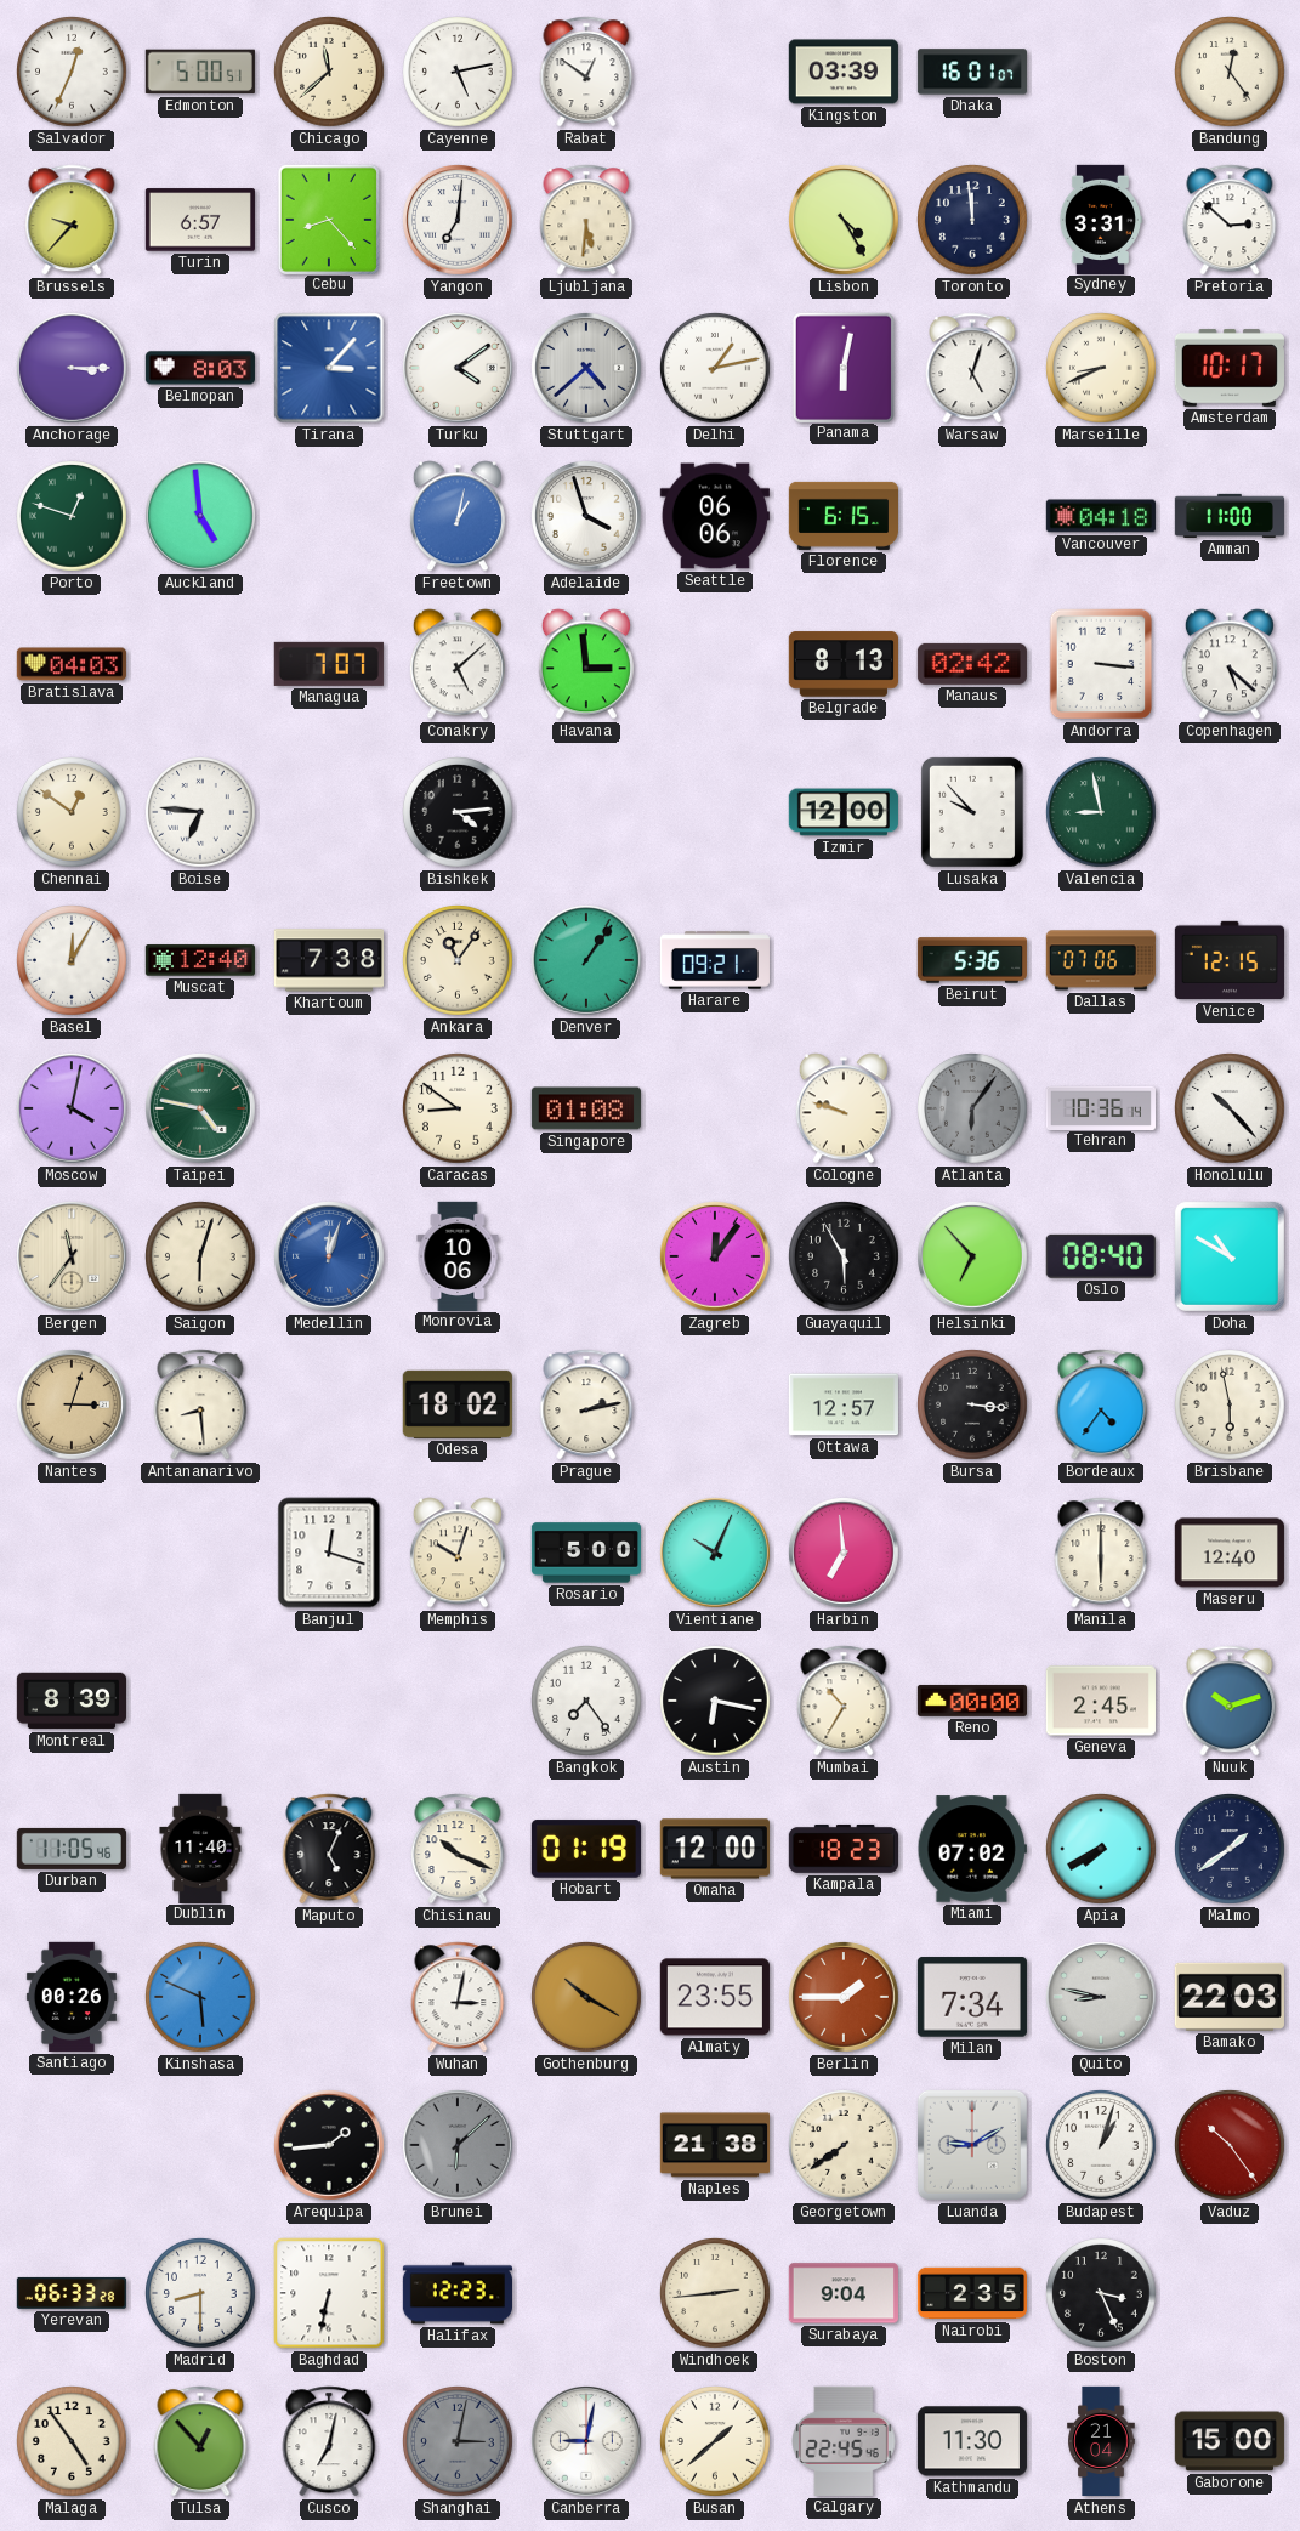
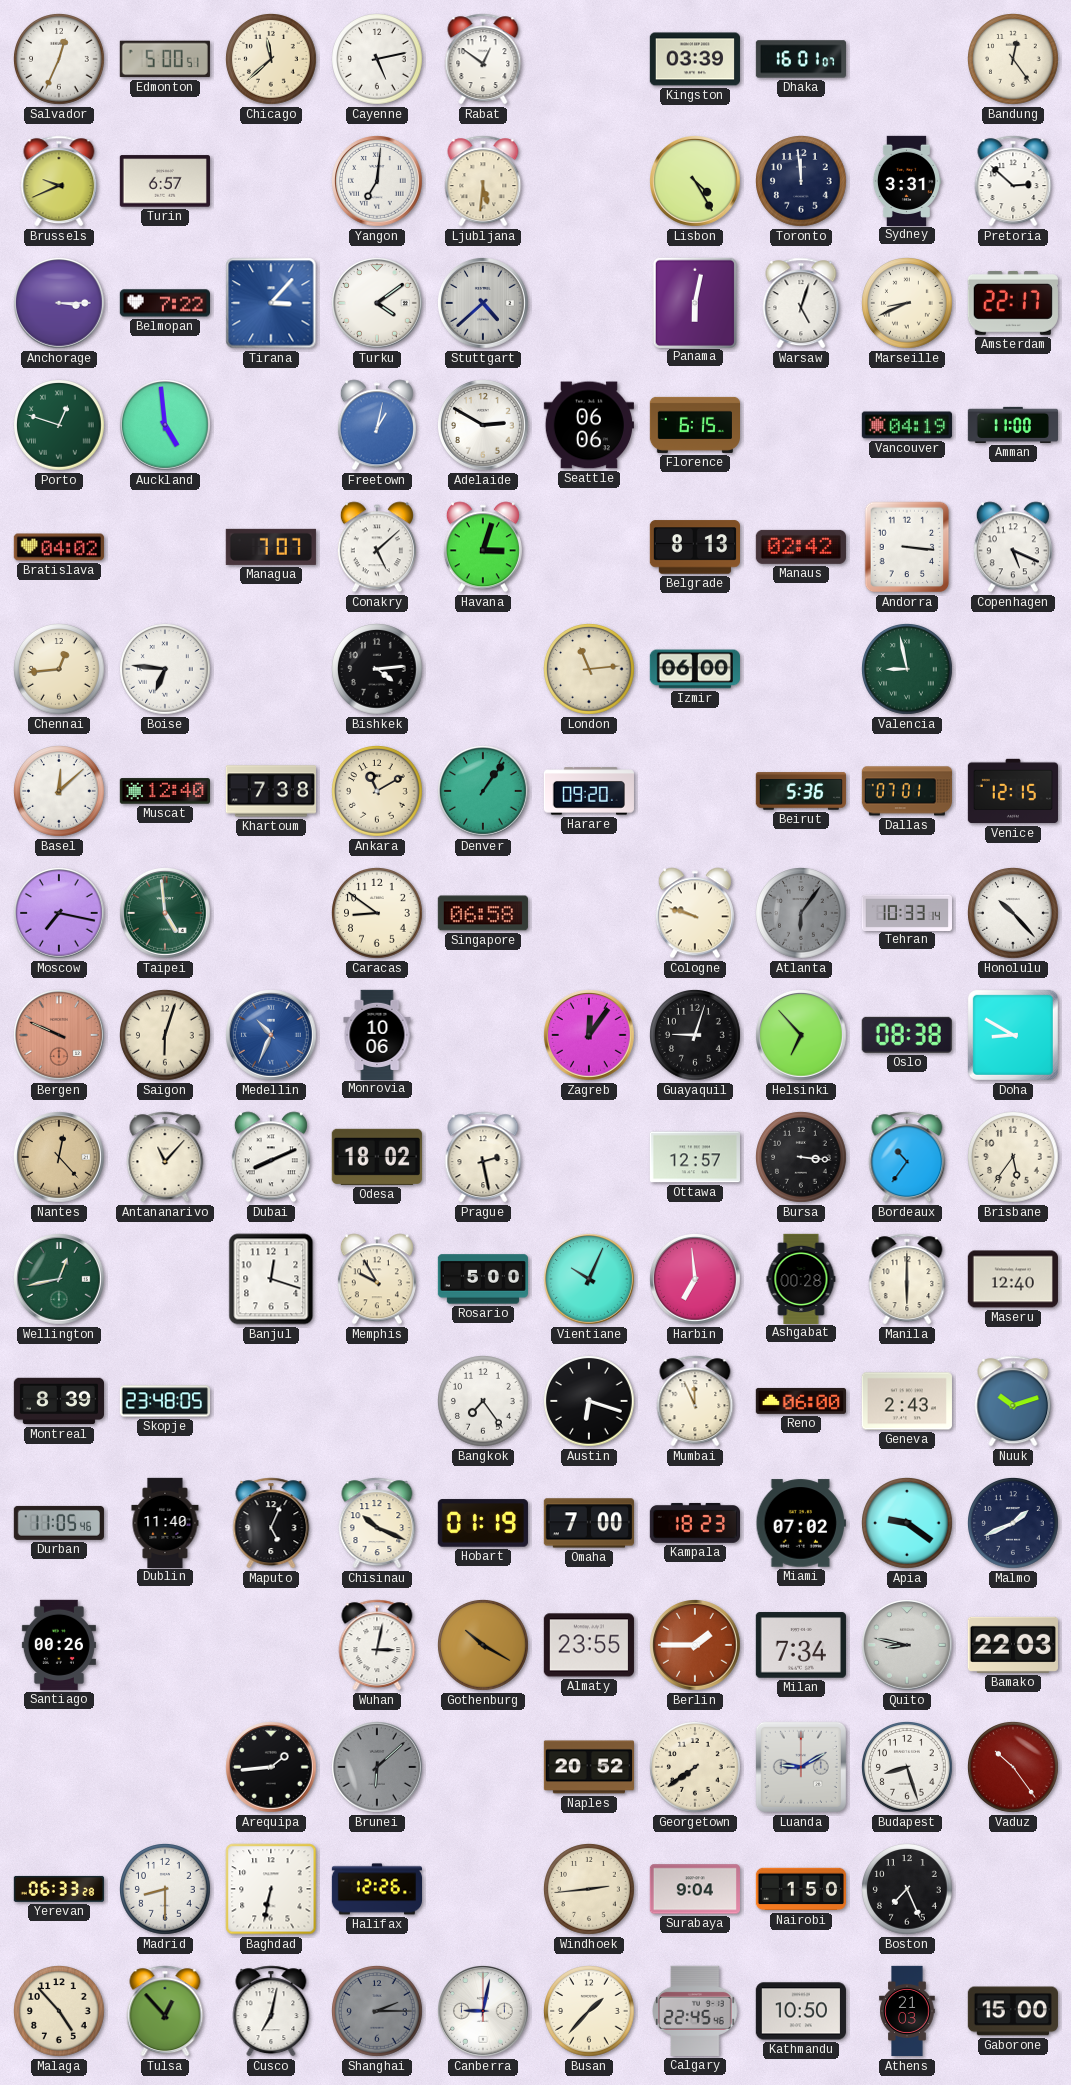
Brussels: 9:37 -> 9:41 (59, 181)
Cebu: 8:23 -> none (328, 219)
Belmopan: 8:03 -> 7:22 (165, 303)
Delhi: 1:13 -> none (715, 368)
Amsterdam: 10:17 -> 22:17 (1013, 303)
Adelaide: 3:57 -> 2:50 (484, 426)
Vancouver: 04:18 -> 04:19 (907, 425)
Bratislava: 04:03 -> 04:02 (58, 547)
Havana: 2:59 -> 3:03 (483, 547)
Copenhagen: 5:22 -> 5:19 (1013, 547)
Chennai: 12:51 -> 12:44 (59, 669)
London: none -> 11:14 (589, 669)
Izmir: 12:00 -> 06:00 (695, 669)
Lusaka: 9:53 -> none (972, 812)
Basel: 12:05 -> 12:08 (59, 791)
Ankara: 11:06 -> 11:10 (377, 791)
Harare: 09:21 -> 09:20 (589, 791)
Dallas: 07:06 -> 07:01 (906, 791)
Moscow: 4:02 -> 7:17 (60, 914)
Taipei: 4:47 -> 4:59 (166, 914)
Singapore: 01:08 -> 06:58 (483, 913)
Tehran: 10:36 -> 10:33 (906, 912)
Bergen: 11:36 -> 9:49 (60, 1036)
Bergen dial: cream -> salmon (60, 1036)
Medellin: 12:03 -> 10:34 (272, 1036)
Guayaquil: 5:55 -> 9:03 (695, 1035)
Oslo: 08:40 -> 08:38 (907, 1035)
Doha: 10:50 -> 8:50 (1013, 1035)
Nantes: 3:03 -> 12:23 (60, 1158)
Antananarivo: 8:29 -> 11:07 (165, 1157)
Dubai: none -> 8:11 (271, 1157)
Prague: 2:13 -> 2:28 (483, 1157)
Bordeaux: 4:36 -> 10:36 (907, 1157)
Brisbane: 5:58 -> 5:36 (1013, 1157)
Wellington: none -> 12:43 (60, 1280)
Memphis: 10:03 -> 9:55 (377, 1279)
Ashgabat: none -> 00:28 (801, 1278)
Skopje: none -> 23:48 (164, 1401)
Austin: 6:17 -> 6:18 (589, 1401)
Mumbai: 10:35 -> 11:56 (695, 1401)
Reno: 00:00 -> 06:00 (800, 1401)
Geneva: 2:45 -> 2:43 (907, 1401)
Omaha: 12:00 -> 7:00 (589, 1523)
Apia: 7:40 -> 9:21 (907, 1523)
Malmo: 1:39 -> 1:41 (1013, 1523)
Kinshasa: 5:49 -> none (200, 1997)
Naples: 21:38 -> 20:52 (588, 1767)
Budapest: 1:03 -> 8:27 (907, 1767)
Halifax: 12:23 -> 12:26 (376, 1889)
Nairobi: 2:35 -> 1:50 (800, 1889)
Boston: 3:26 -> 7:26 (907, 1889)
Malaga: 4:54 -> 4:53 (59, 2011)
Shanghai: 3:02 -> 2:15 (377, 2011)
Busan: 1:38 -> 1:37 (589, 2011)
Kathmandu: 11:30 -> 10:50 (801, 2011)
Athens: 21:04 -> 21:03 (907, 2011)
